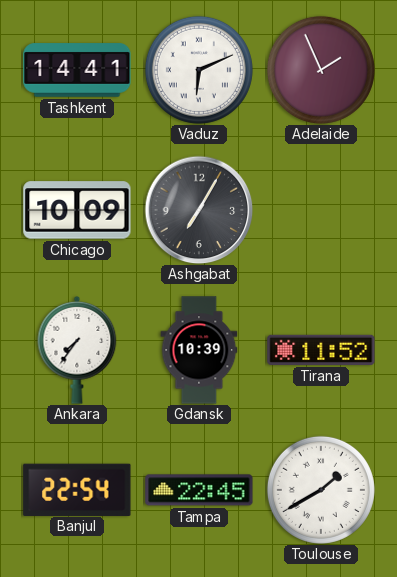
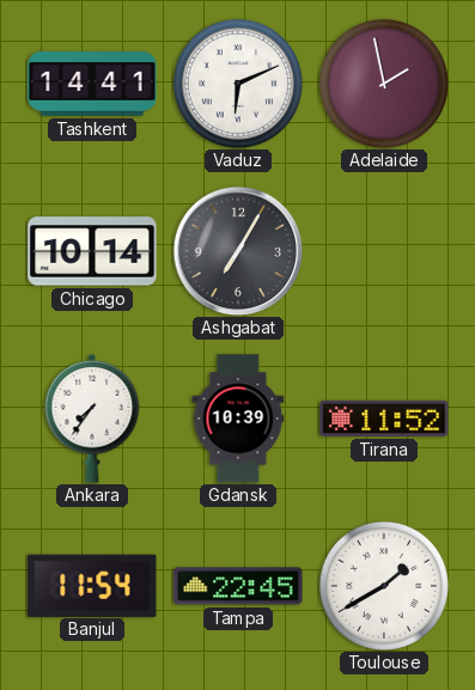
Adelaide: 1:56 -> 1:58 (384, 84)
Chicago: 10:09 -> 10:14 (92, 251)
Banjul: 22:54 -> 11:54 (92, 585)
